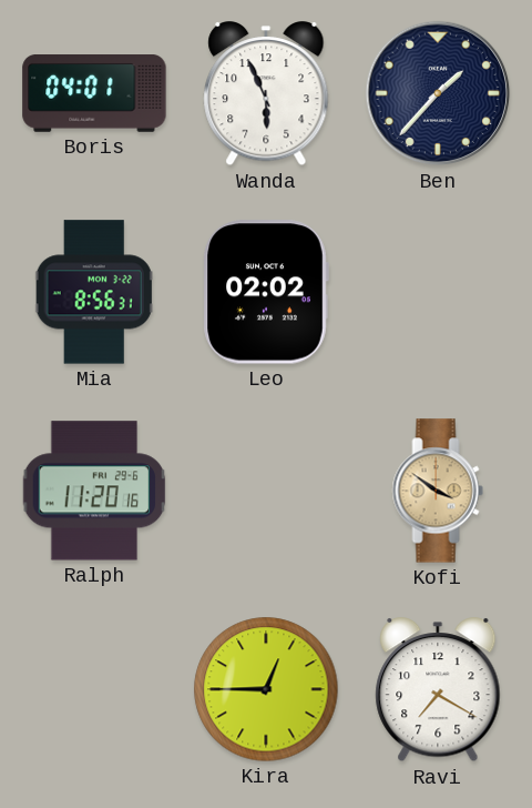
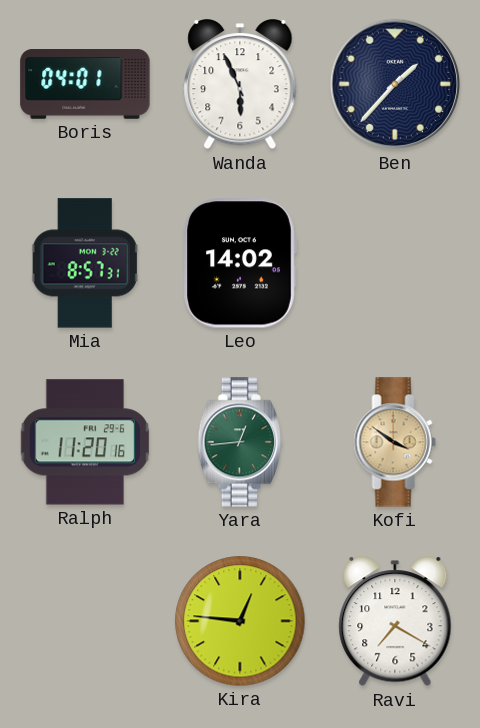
Mia: 8:56 -> 8:57 (85, 263)
Leo: 02:02 -> 14:02 (240, 263)
Yara: none -> 12:44 (239, 442)
Kira: 12:45 -> 12:46 (240, 621)
